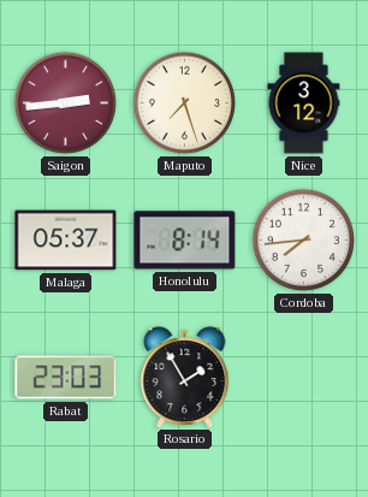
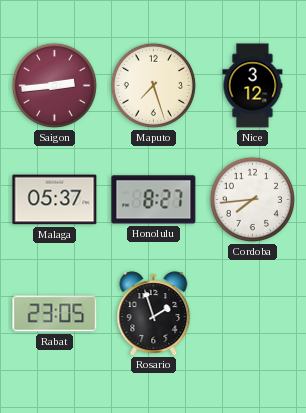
Honolulu: 8:14 -> 8:27 (154, 200)
Rabat: 23:03 -> 23:05 (55, 314)
Rosario: 1:55 -> 1:57 (154, 313)
